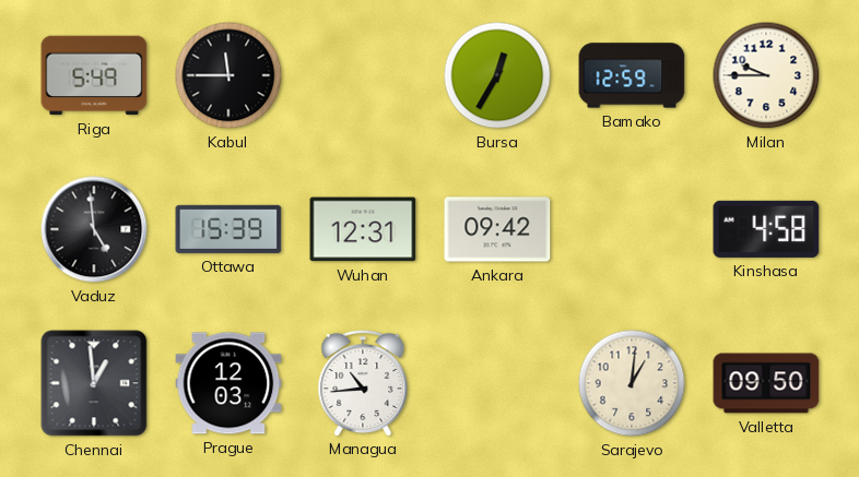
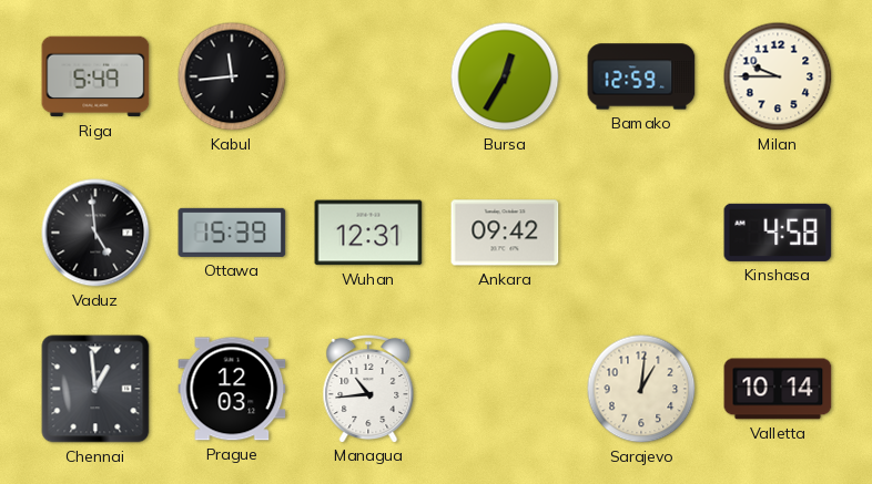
Kabul: 11:45 -> 11:44 (232, 76)
Valletta: 09:50 -> 10:14 (778, 389)
